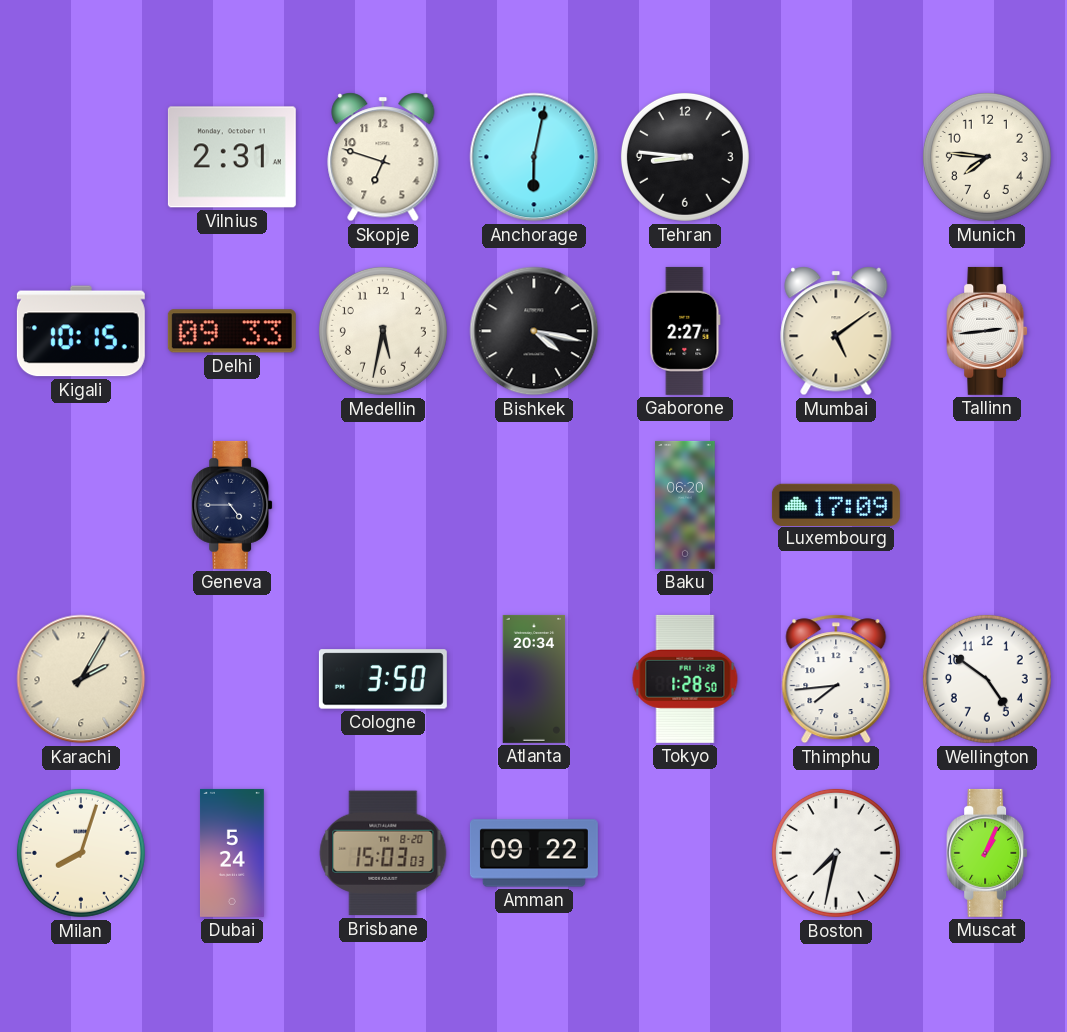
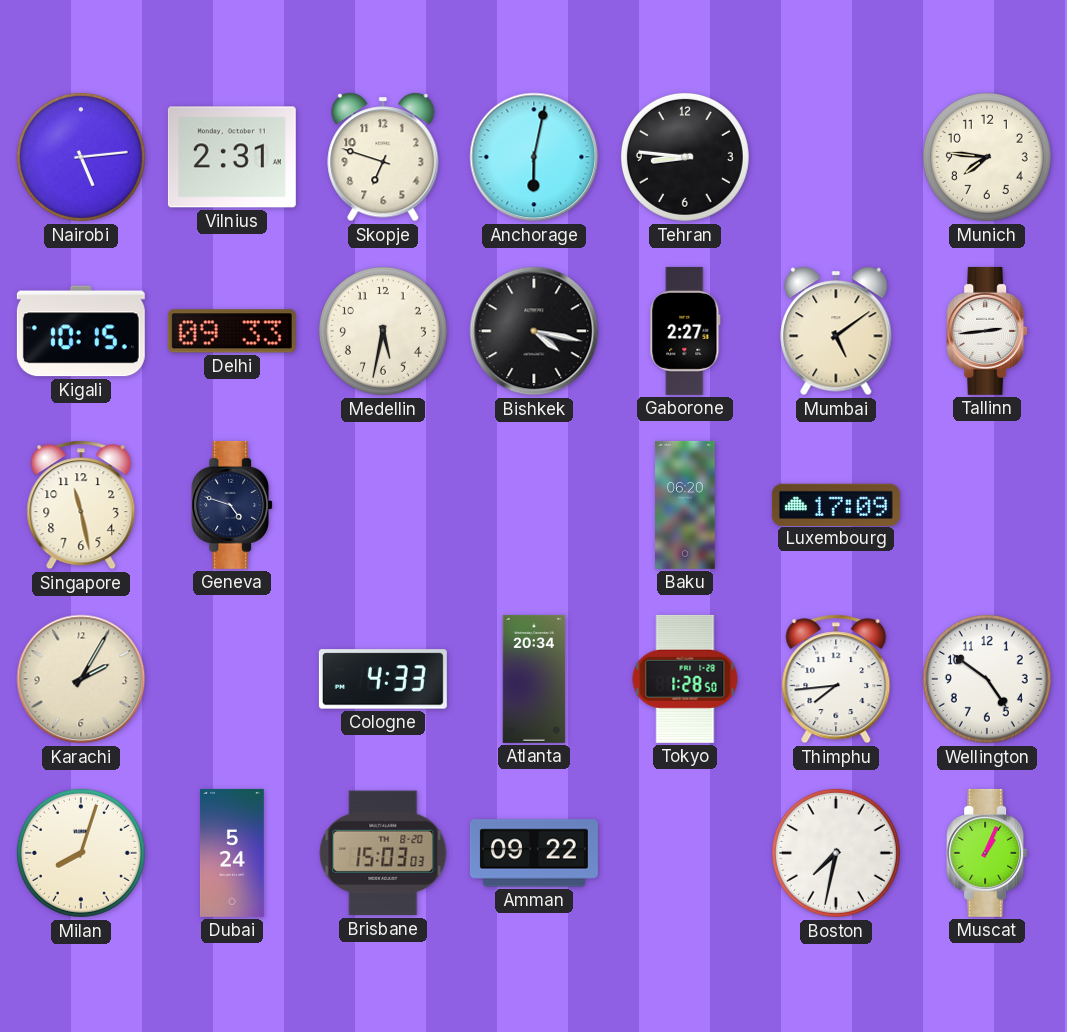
Nairobi: none -> 5:14 (81, 157)
Singapore: none -> 11:28 (81, 505)
Geneva: 4:45 -> 4:48 (232, 505)
Cologne: 3:50 -> 4:33 (383, 679)
